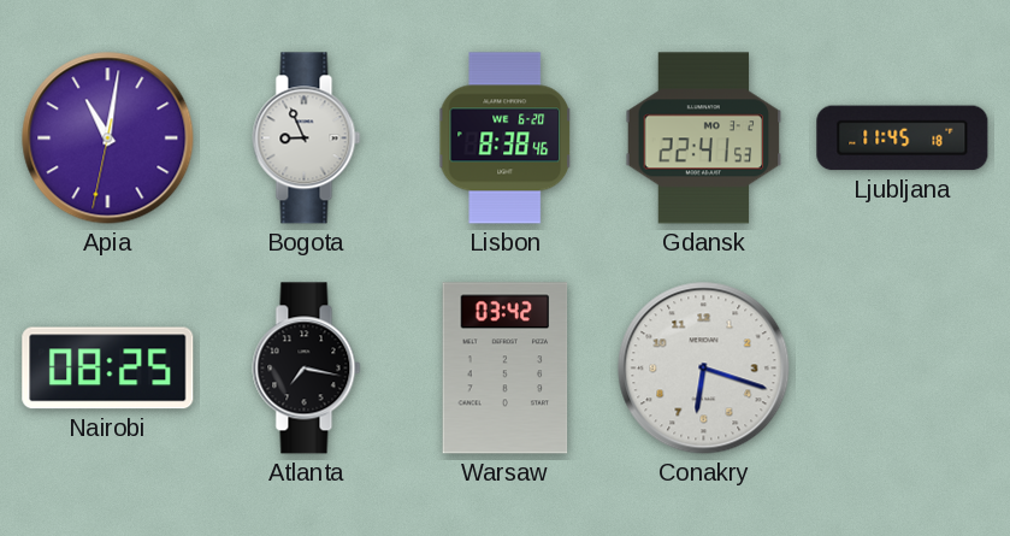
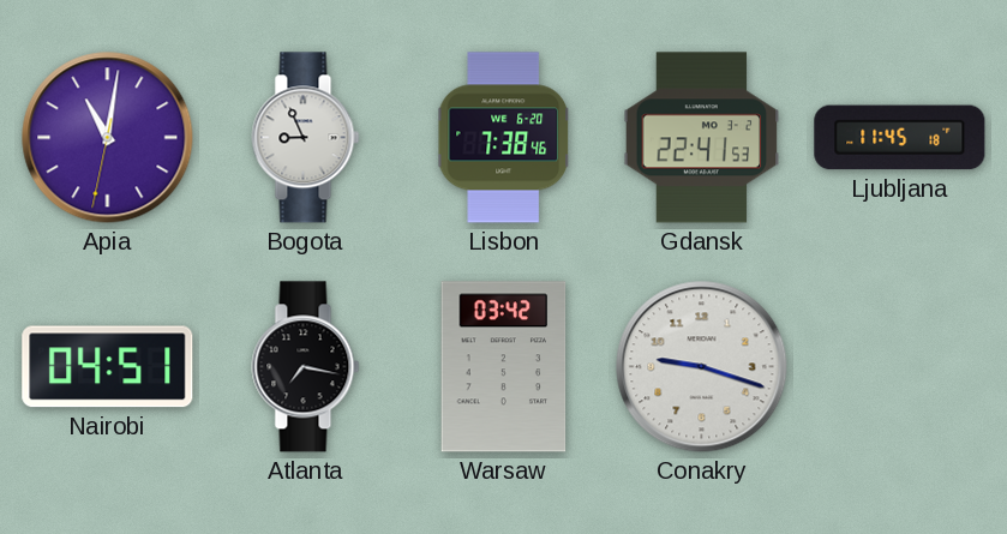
Lisbon: 8:38 -> 7:38 (503, 138)
Nairobi: 08:25 -> 04:51 (108, 367)
Conakry: 6:18 -> 9:18 (702, 367)
